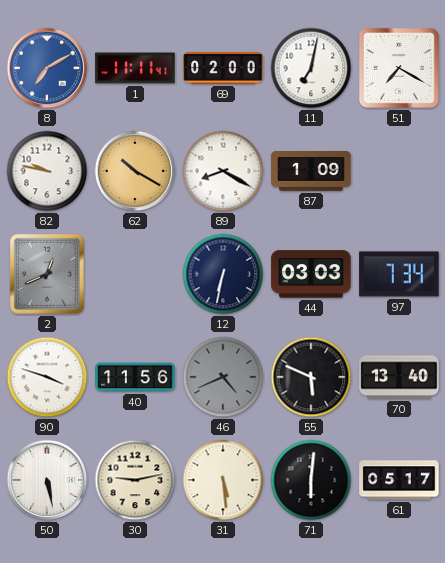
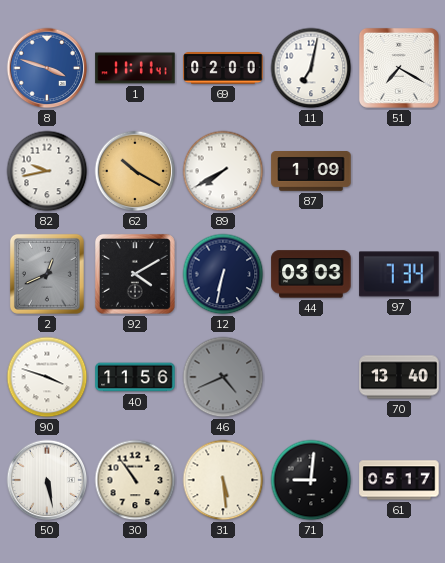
8: 7:10 -> 3:48 (47, 68)
82: 9:47 -> 9:43 (47, 171)
89: 8:20 -> 7:40 (223, 171)
92: none -> 4:10 (135, 274)
55: 5:49 -> none (311, 377)
30: 9:13 -> 10:54 (135, 480)
71: 6:01 -> 9:01 (311, 480)
